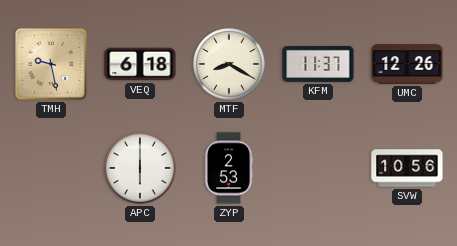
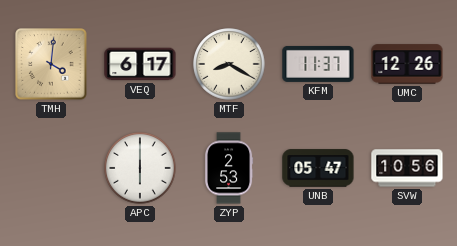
TMH: 9:28 -> 4:01 (51, 64)
VEQ: 6:18 -> 6:17 (140, 64)
UNB: none -> 05:47 (318, 168)
